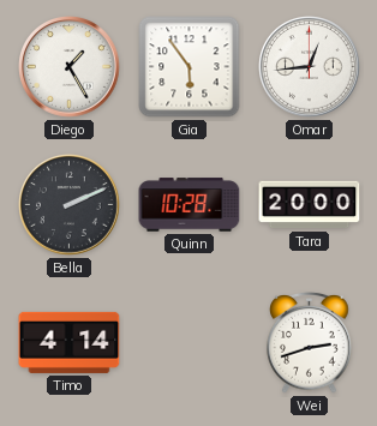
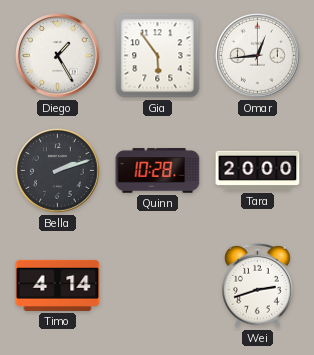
Bella: 2:11 -> 2:12 (58, 171)
